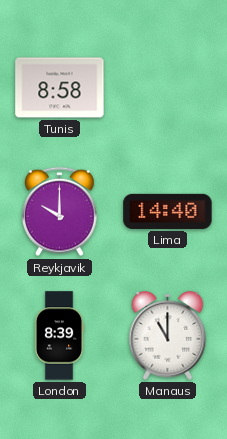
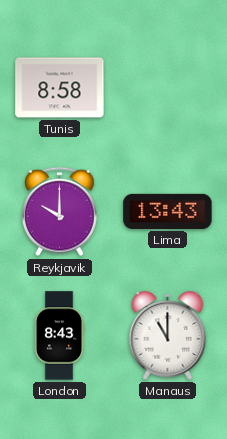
Lima: 14:40 -> 13:43 (168, 211)
London: 8:39 -> 8:43 (59, 336)
